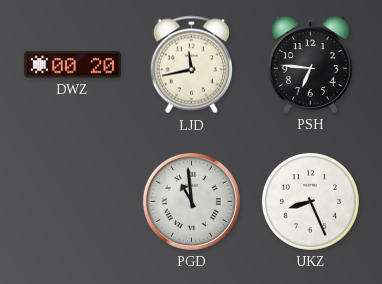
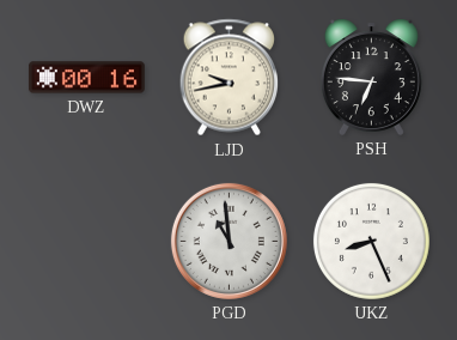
DWZ: 00:20 -> 00:16 (86, 78)
LJD: 11:43 -> 9:43 (228, 78)
